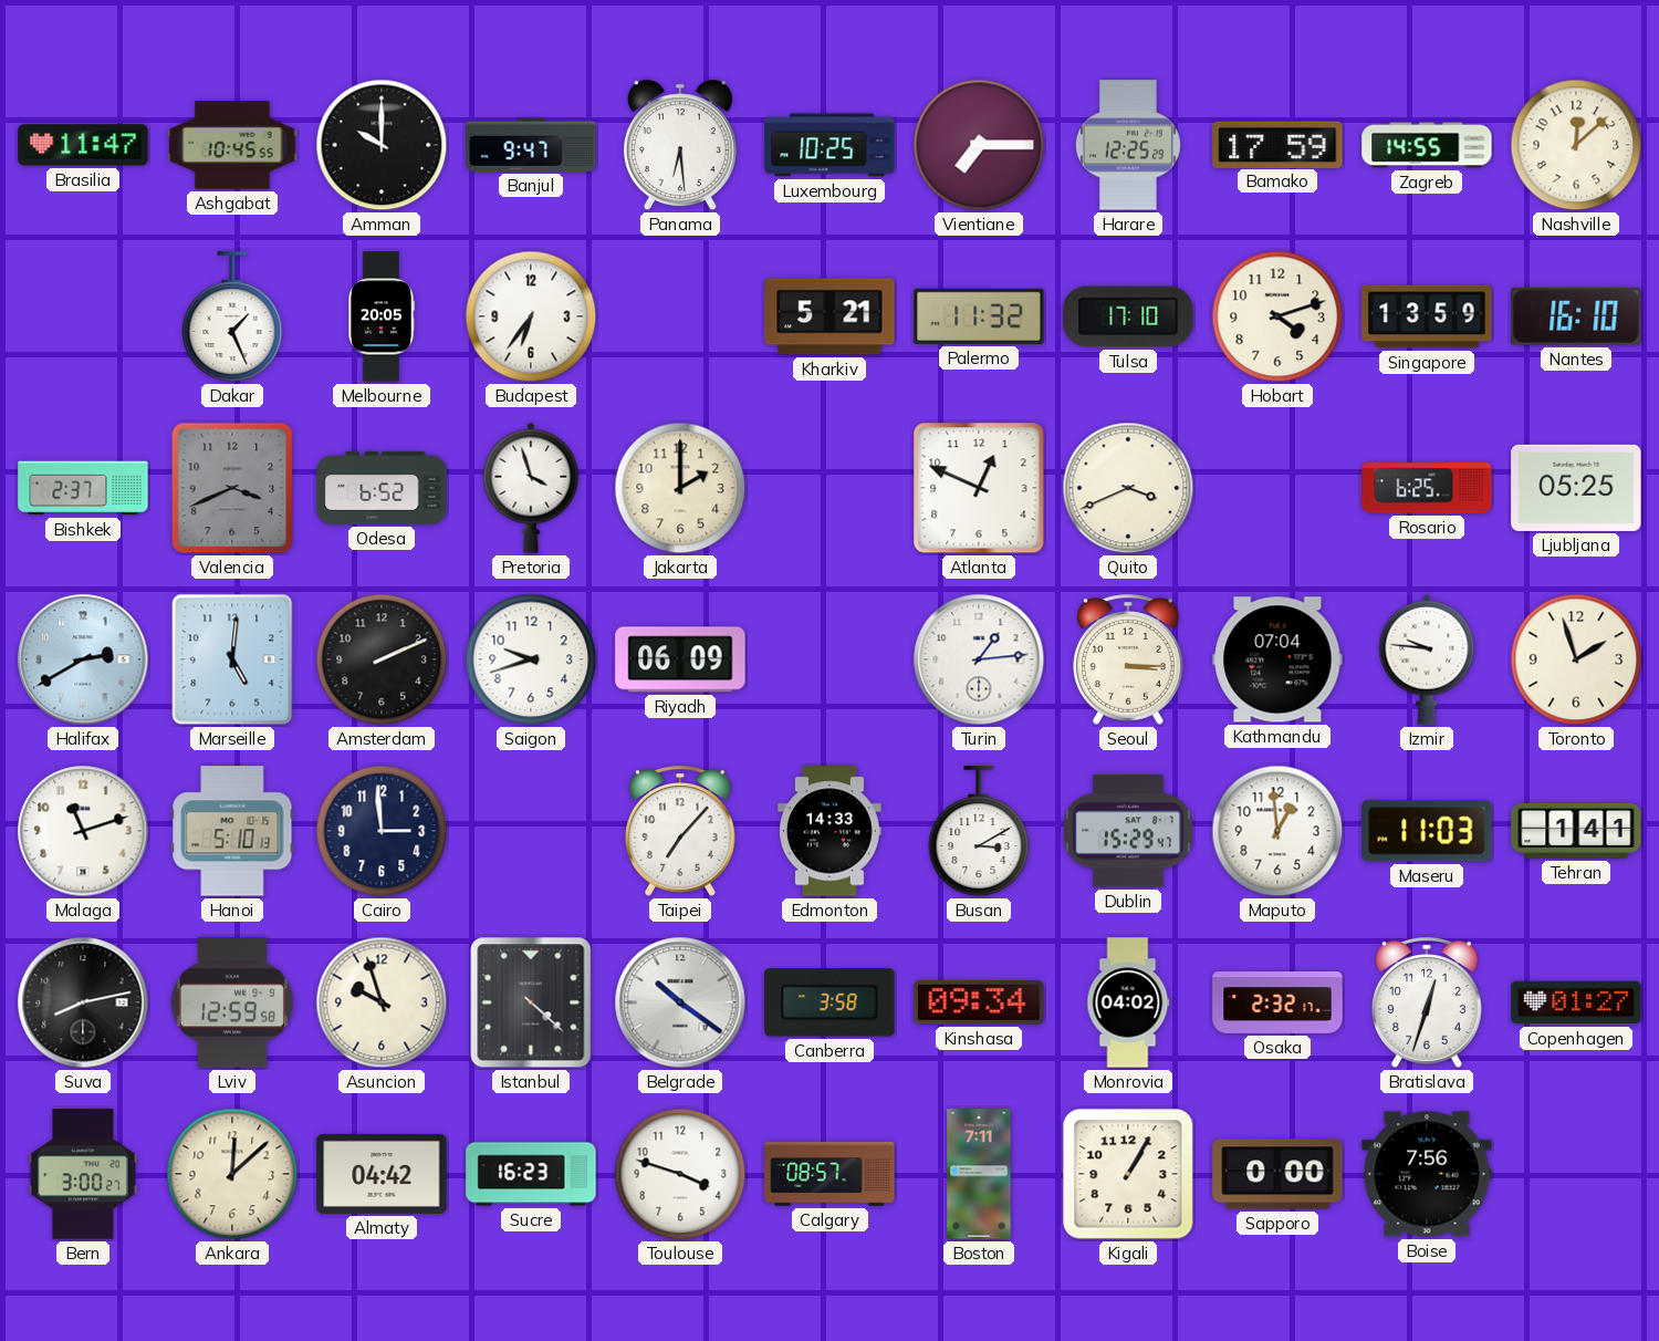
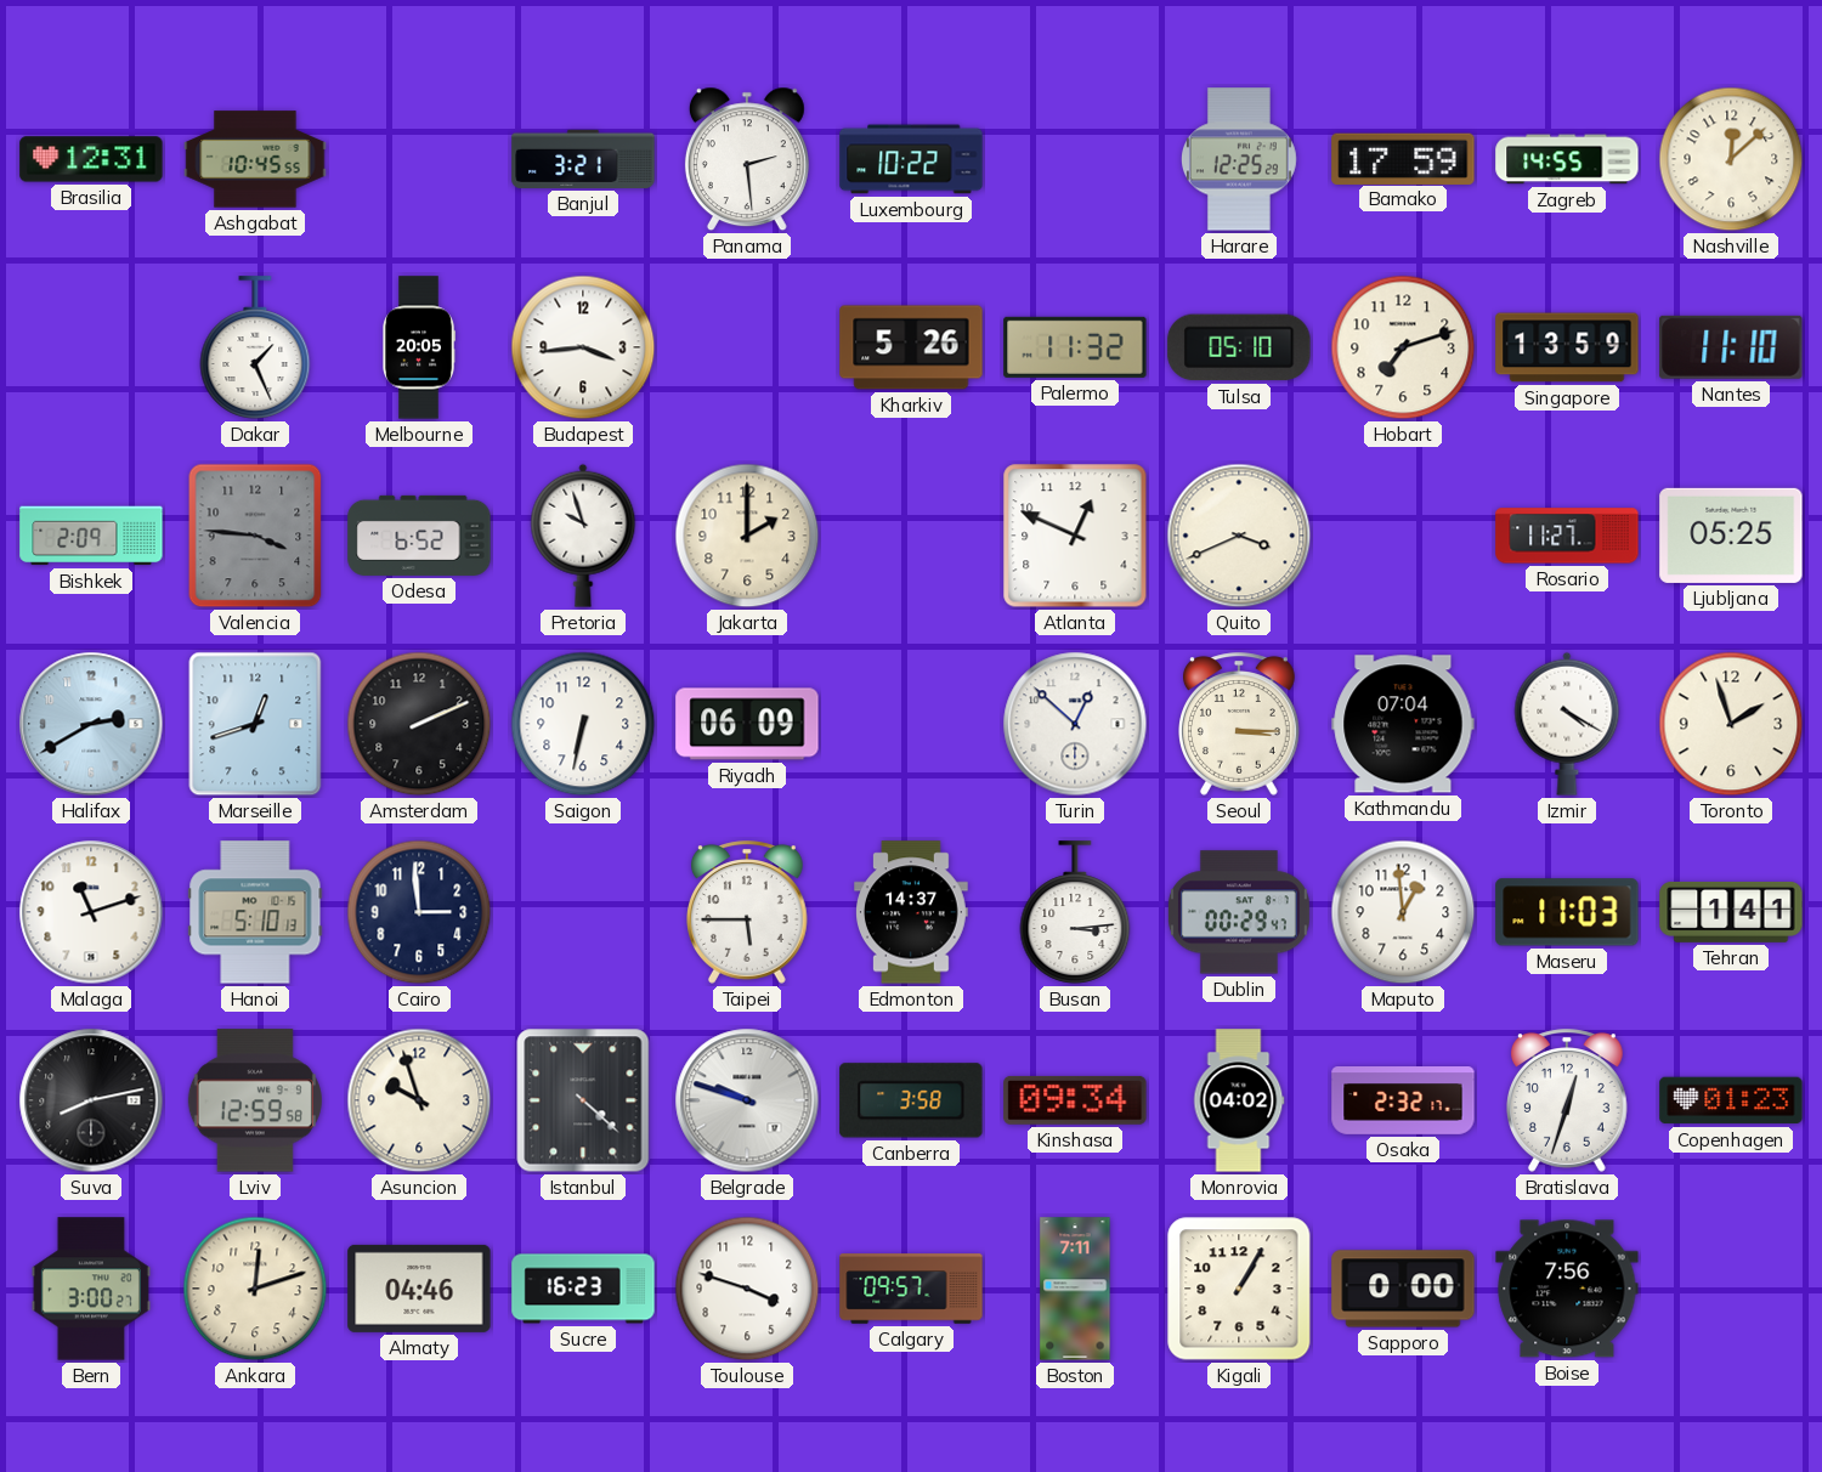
Brasilia: 11:47 -> 12:31 (91, 159)
Amman: 10:00 -> none (382, 145)
Banjul: 9:47 -> 3:21 (583, 159)
Panama: 6:29 -> 2:29 (747, 159)
Luxembourg: 10:25 -> 10:22 (911, 159)
Vientiane: 7:15 -> none (979, 145)
Budapest: 6:36 -> 3:44 (583, 347)
Kharkiv: 5:21 -> 5:26 (911, 347)
Tulsa: 17:10 -> 05:10 (1239, 347)
Hobart: 4:12 -> 7:12 (1403, 347)
Nantes: 16:10 -> 11:10 (1731, 347)
Bishkek: 2:37 -> 2:09 (91, 536)
Valencia: 3:41 -> 3:46 (255, 536)
Pretoria: 3:57 -> 9:57 (583, 536)
Rosario: 6:25 -> 11:27 (1567, 536)
Marseille: 5:01 -> 12:42 (255, 724)
Saigon: 9:42 -> 6:32 (583, 724)
Turin: 1:14 -> 12:52 (1075, 724)
Izmir: 9:46 -> 4:20 (1567, 724)
Taipei: 7:07 -> 5:45 (748, 912)
Edmonton: 14:33 -> 14:37 (912, 912)
Busan: 3:10 -> 3:14 (1075, 912)
Dublin: 15:29 -> 00:29 (1239, 912)
Belgrade: 10:21 -> 9:48 (747, 1100)
Copenhagen: 01:27 -> 01:23 (1731, 1100)
Ankara: 12:08 -> 12:12 (255, 1289)
Almaty: 04:42 -> 04:46 (419, 1289)
Calgary: 08:57 -> 09:57 (911, 1289)
